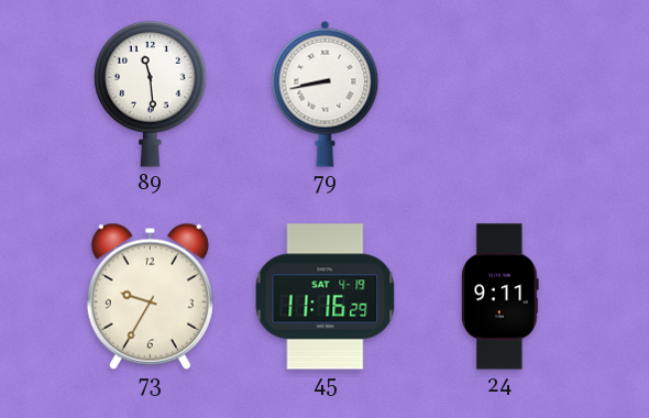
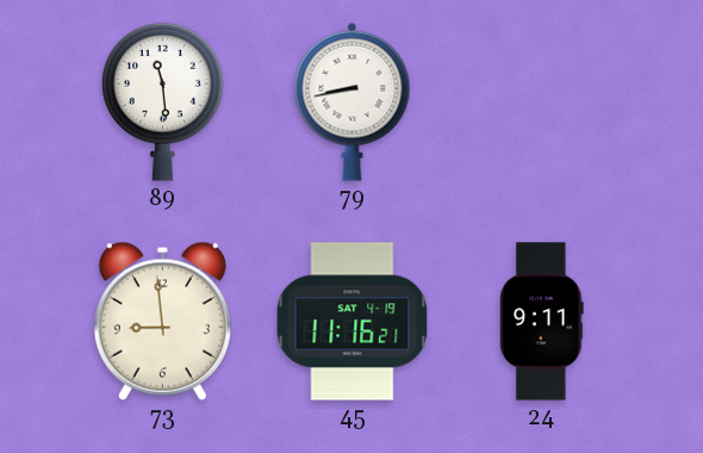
73: 9:35 -> 8:59 (162, 321)
45: 11:16:29 -> 11:16:21 (353, 322)
